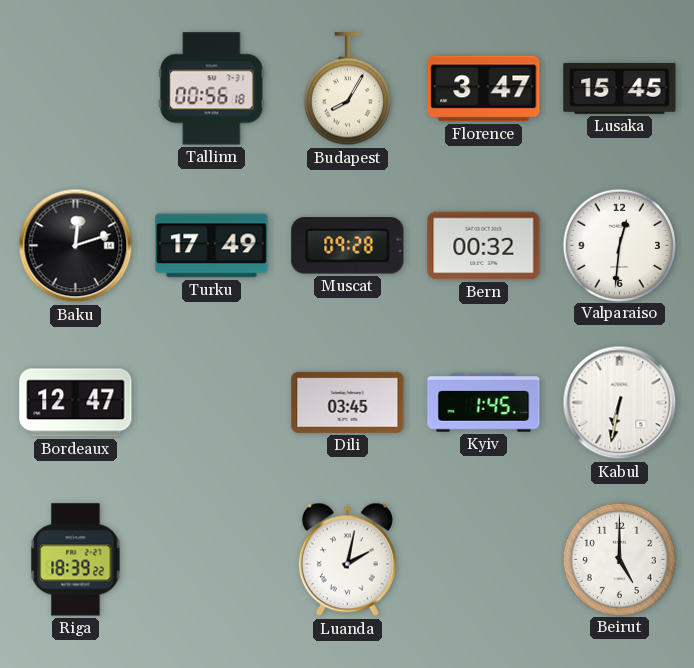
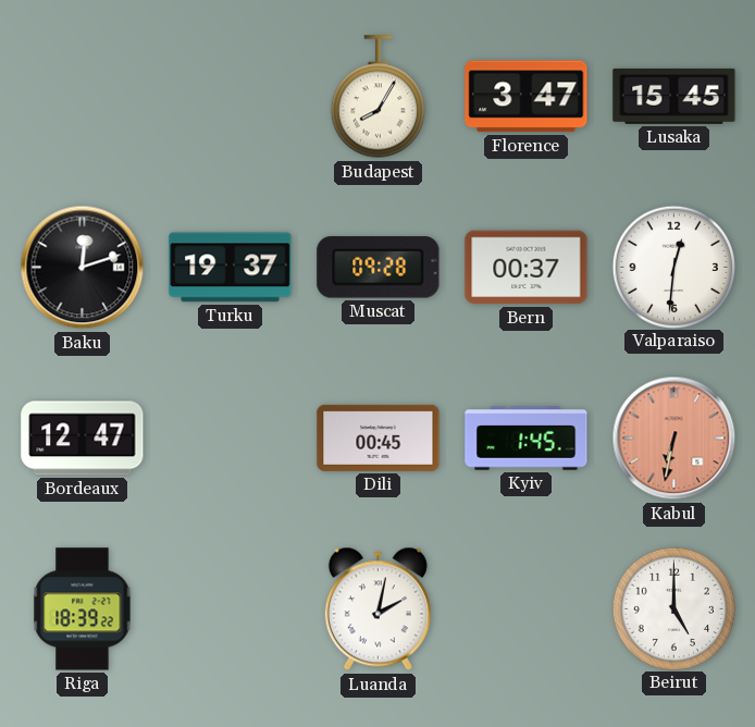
Tallinn: 00:56 -> none (212, 89)
Turku: 17:49 -> 19:37 (231, 268)
Bern: 00:32 -> 00:37 (527, 268)
Dili: 03:45 -> 00:45 (379, 438)
Kabul dial: white -> salmon (674, 439)
